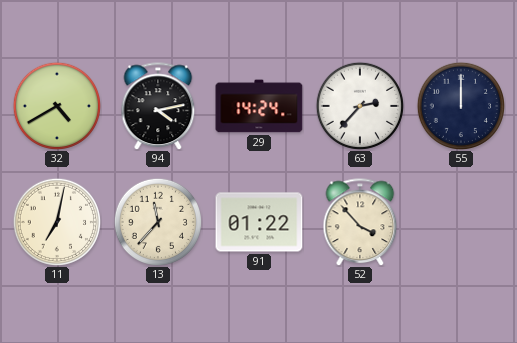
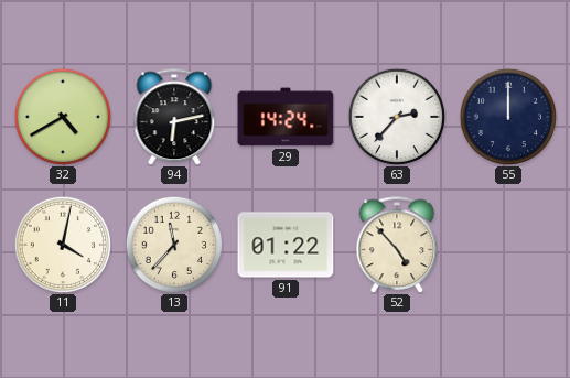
94: 4:13 -> 6:13 (174, 117)
11: 7:02 -> 4:02 (62, 244)
52: 3:53 -> 4:53 (397, 245)
